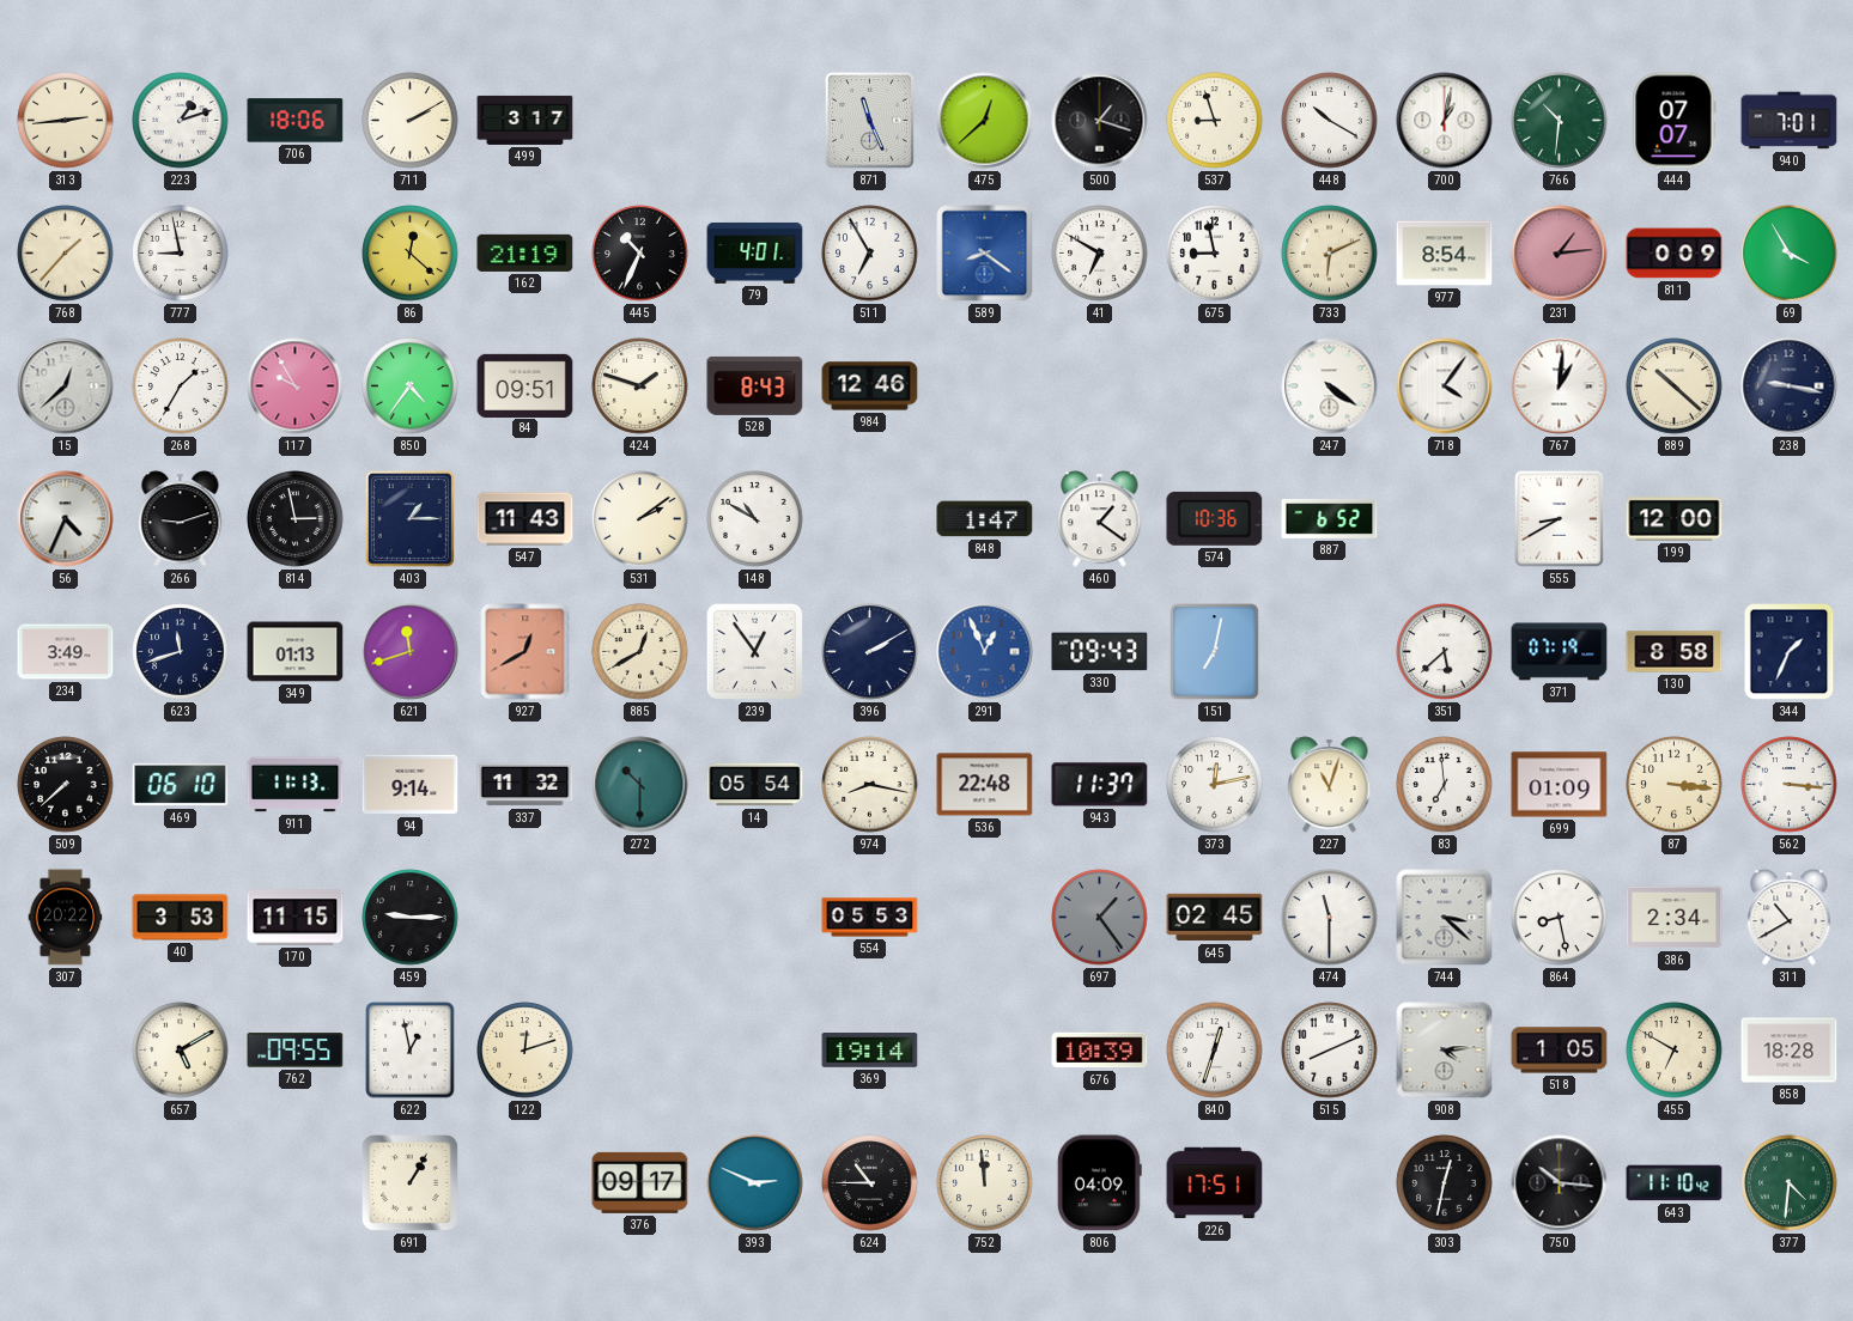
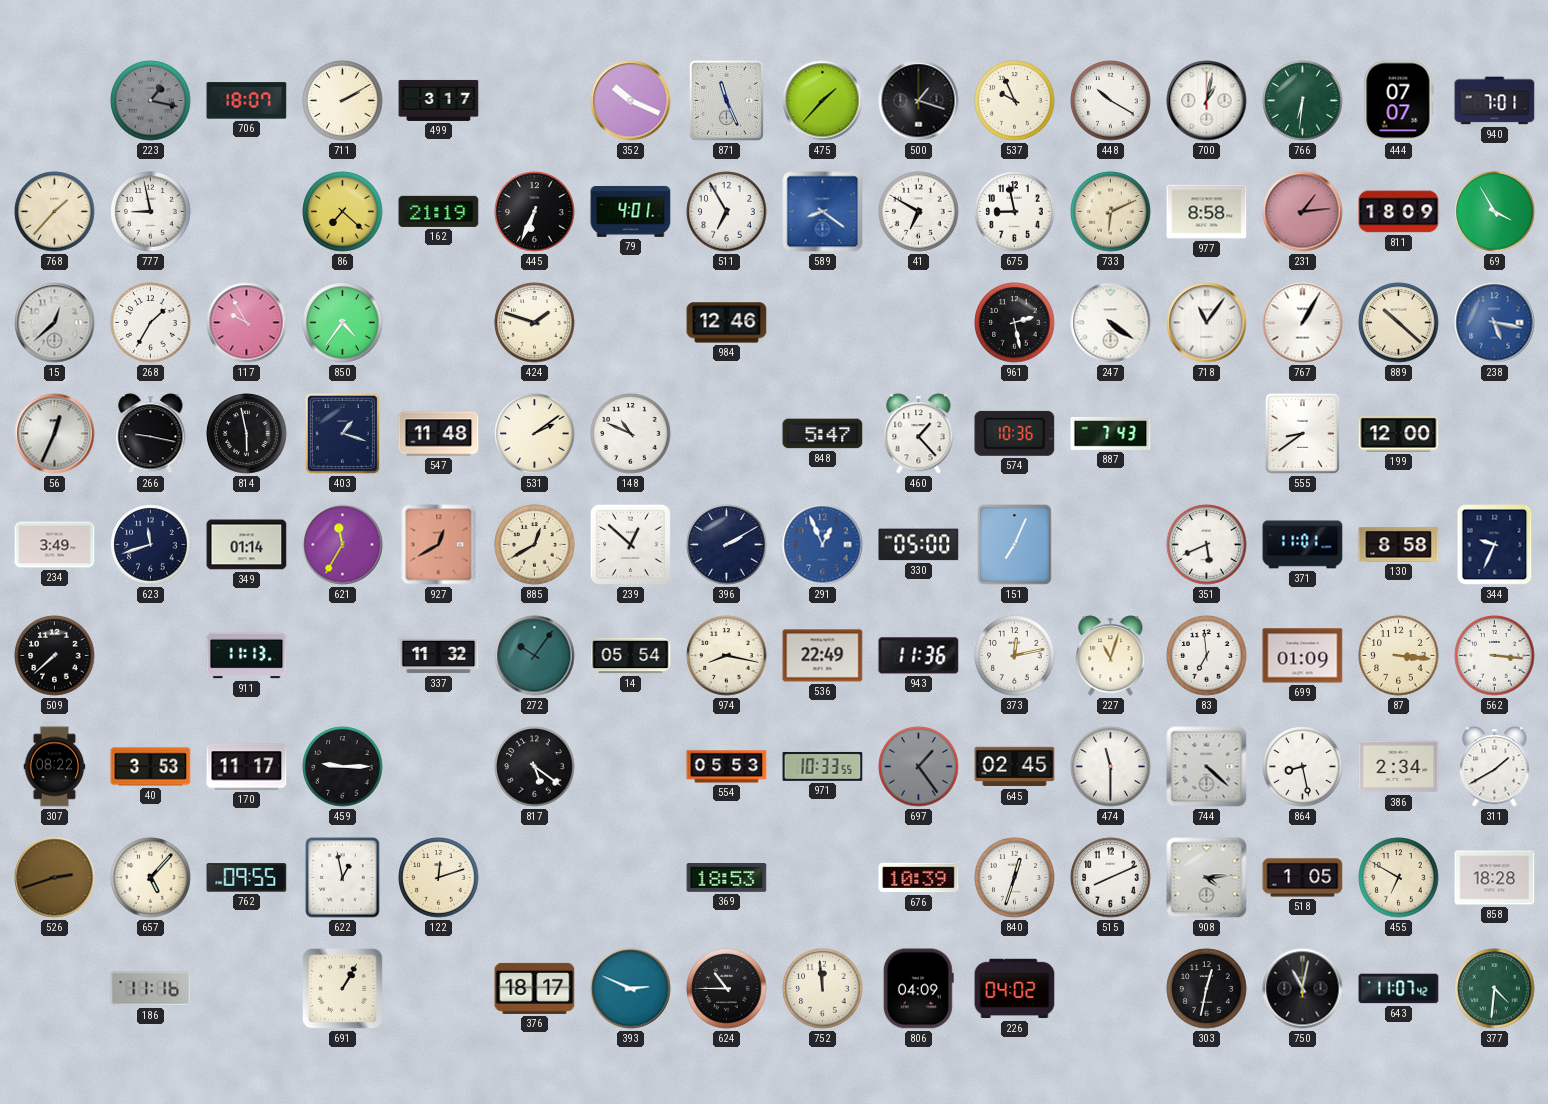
313: 2:44 -> none (66, 121)
223: 1:12 -> 1:17 (151, 101)
223 dial: white -> grey (151, 101)
706: 18:06 -> 18:07 (247, 101)
352: none -> 10:19 (631, 101)
475: 12:38 -> 1:37 (823, 101)
537: 8:57 -> 9:56 (1015, 101)
766: 10:31 -> 6:31 (1303, 101)
86: 12:22 -> 7:22 (343, 212)
445: 10:34 -> 6:34 (535, 212)
977: 8:54 -> 8:58 (1207, 212)
811: 0:09 -> 18:09 (1399, 212)
84: 09:51 -> none (525, 385)
528: 8:43 -> none (755, 385)
961: none -> 2:28 (1015, 323)
718: 4:06 -> 11:06 (1207, 323)
767: 1:01 -> 1:05 (1303, 323)
238: 9:17 -> 5:17 (1495, 323)
238 dial: navy -> blue (1495, 323)
56: 4:34 -> 12:34 (55, 434)
266: 9:12 -> 9:17 (151, 434)
814: 2:58 -> 5:58 (247, 434)
403: 1:15 -> 1:18 (342, 433)
547: 11:43 -> 11:48 (439, 434)
148: 10:50 -> 10:49 (631, 434)
848: 1:47 -> 5:47 (823, 434)
460: 1:21 -> 1:23 (919, 434)
887: 6:52 -> 7:43 (1111, 433)
555: 8:40 -> 8:39 (1302, 433)
349: 01:13 -> 01:14 (247, 545)
621: 11:42 -> 11:35 (343, 545)
239: 12:54 -> 12:52 (630, 544)
330: 09:43 -> 05:00 (919, 545)
151: 7:02 -> 7:04 (1015, 545)
351: 5:38 -> 5:41 (1207, 545)
371: 07:19 -> 11:01 (1303, 545)
344: 1:34 -> 9:34 (1495, 545)
469: 06:10 -> none (181, 785)
94: 9:14 -> none (411, 785)
272: 10:30 -> 10:06 (535, 656)
536: 22:48 -> 22:49 (823, 656)
943: 11:37 -> 11:36 (919, 656)
307: 20:22 -> 08:22 (55, 767)
170: 11:15 -> 11:17 (247, 767)
817: none -> 5:21 (535, 767)
971: none -> 10:33 (823, 766)
744: 3:22 -> 4:22 (1207, 767)
311: 10:40 -> 1:40 (1495, 767)
526: none -> 2:42 (55, 878)
657: 5:10 -> 5:07 (151, 878)
369: 19:14 -> 18:53 (727, 878)
186: none -> 11:16 (151, 989)
376: 09:17 -> 18:17 (535, 988)
226: 17:51 -> 04:02 (1015, 989)
750: 10:16 -> 11:02 (1303, 989)
643: 11:10 -> 11:07 (1399, 989)
